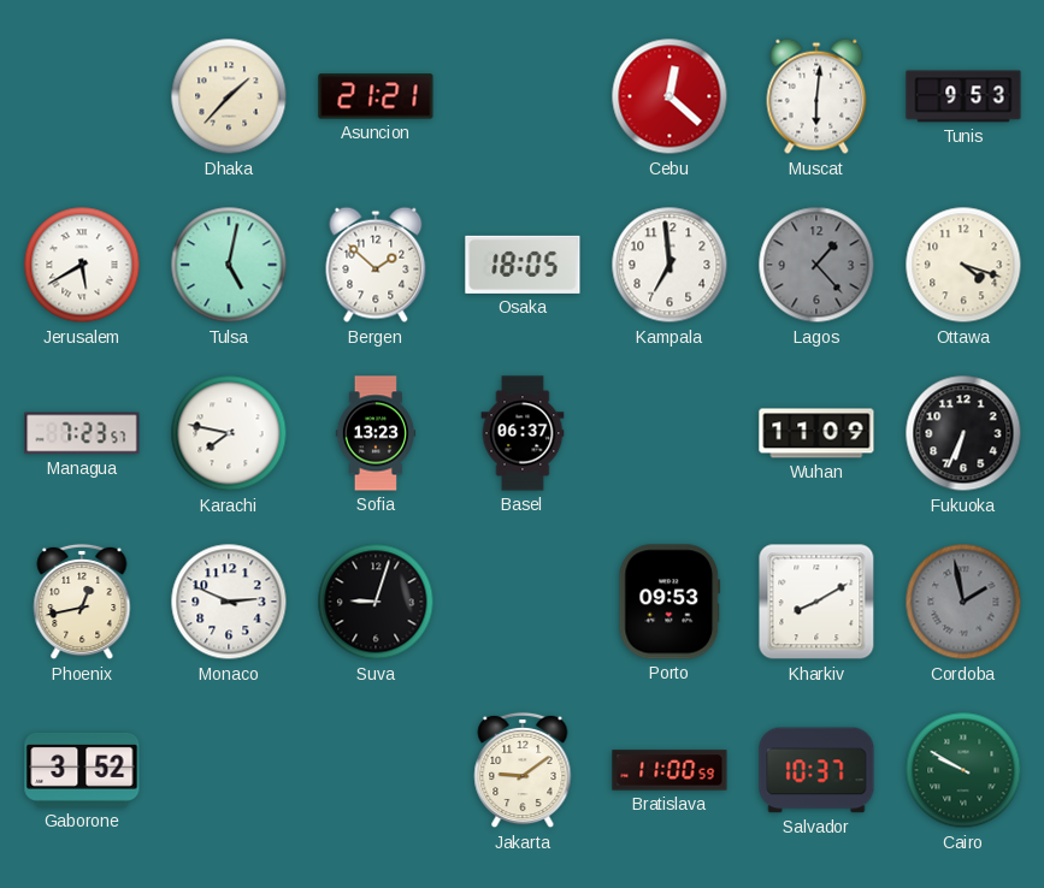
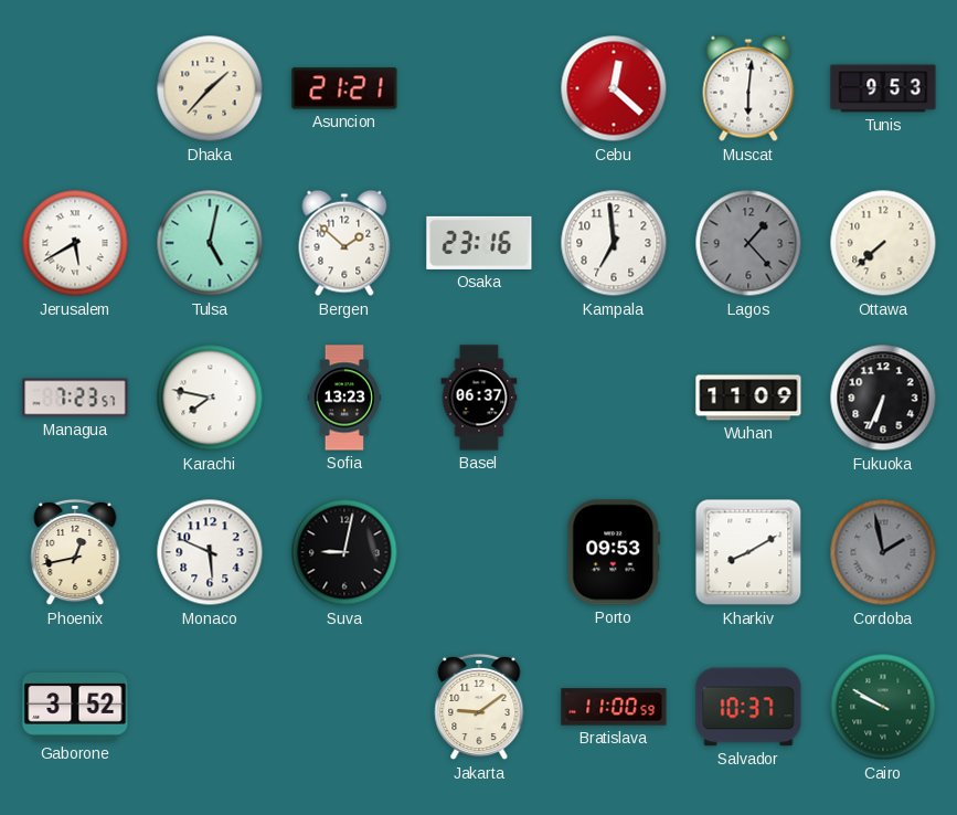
Osaka: 18:05 -> 23:16 (479, 243)
Ottawa: 4:18 -> 7:38 (883, 243)
Monaco: 2:49 -> 5:49 (210, 552)
Suva: 9:03 -> 9:02 (344, 552)
